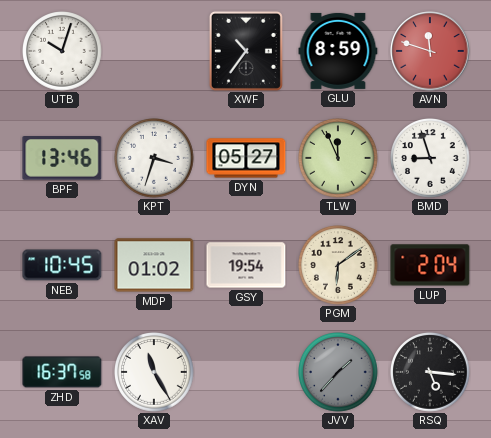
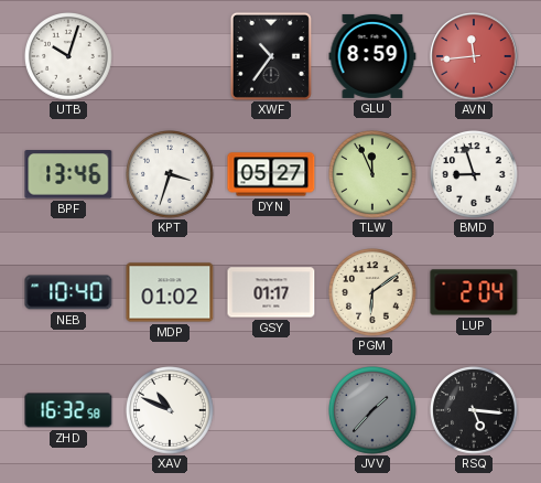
AVN: 11:48 -> 11:44 (474, 56)
NEB: 10:45 -> 10:40 (68, 292)
GSY: 19:54 -> 01:17 (271, 292)
ZHD: 16:37 -> 16:32 (68, 410)
XAV: 11:25 -> 10:49 (170, 410)
